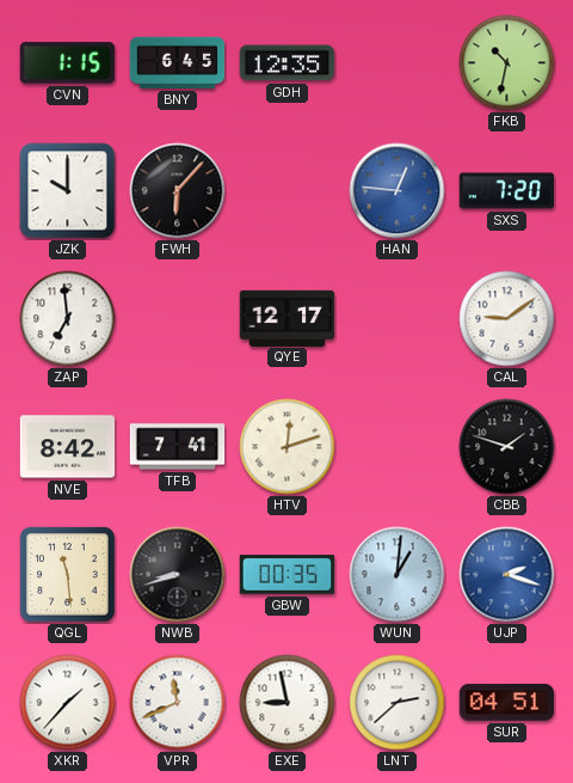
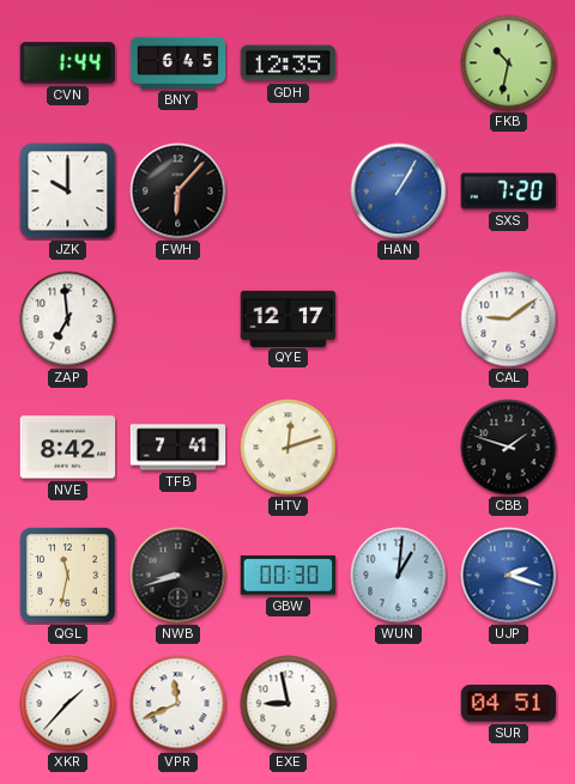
CVN: 1:15 -> 1:44 (67, 63)
HAN: 12:46 -> 1:05 (399, 192)
QGL: 11:29 -> 11:32 (68, 576)
GBW: 00:35 -> 00:30 (289, 576)
LNT: 2:38 -> none (398, 703)
